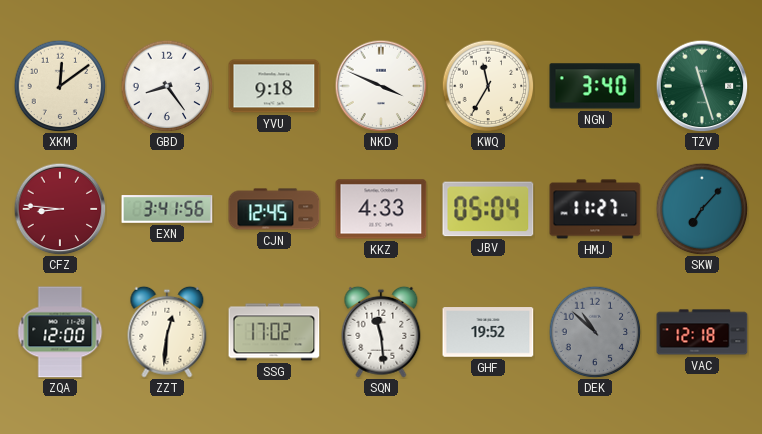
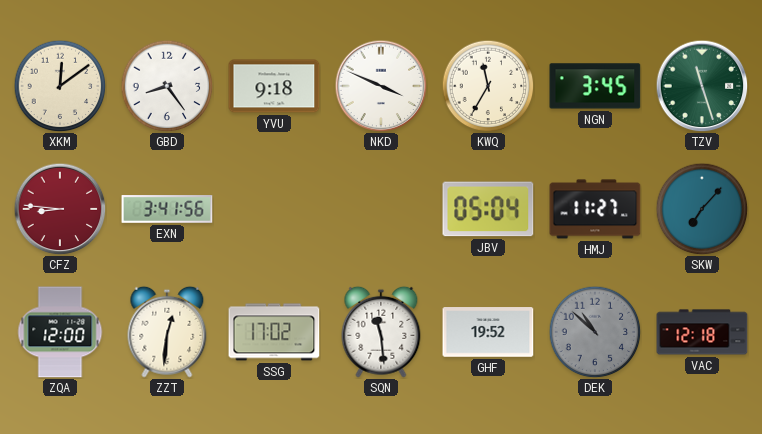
NGN: 3:40 -> 3:45 (595, 86)
CJN: 12:45 -> none (274, 209)
KKZ: 4:33 -> none (381, 209)
